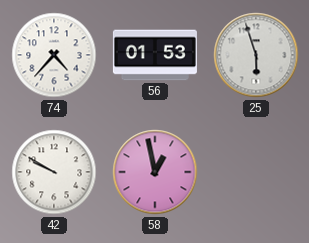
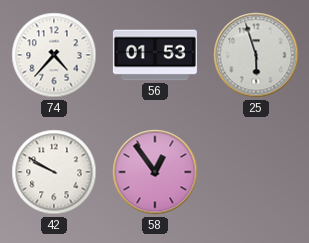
58: 12:58 -> 12:54 (155, 172)
